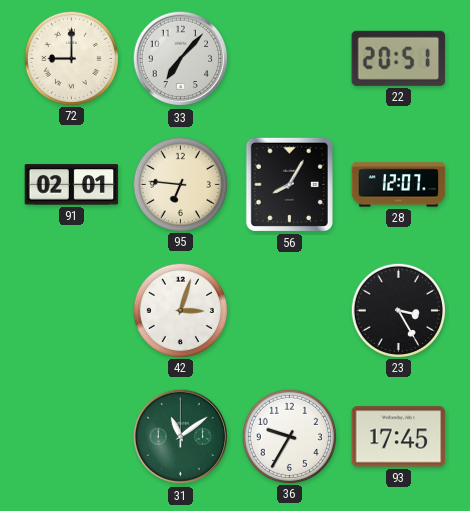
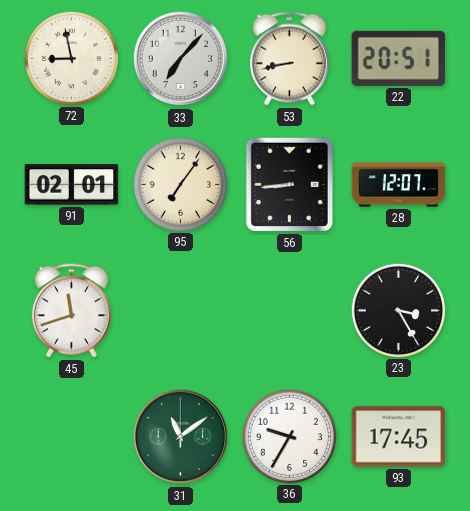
72: 9:00 -> 8:58 (71, 58)
53: none -> 8:43 (289, 59)
95: 6:46 -> 7:06 (180, 184)
56: 8:05 -> 8:44 (289, 184)
45: none -> 11:42 (71, 311)
42: 3:03 -> none (180, 310)
